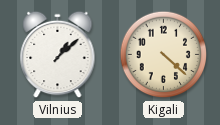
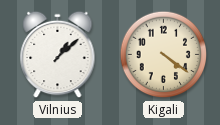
Kigali: 4:22 -> 4:21 (164, 55)
